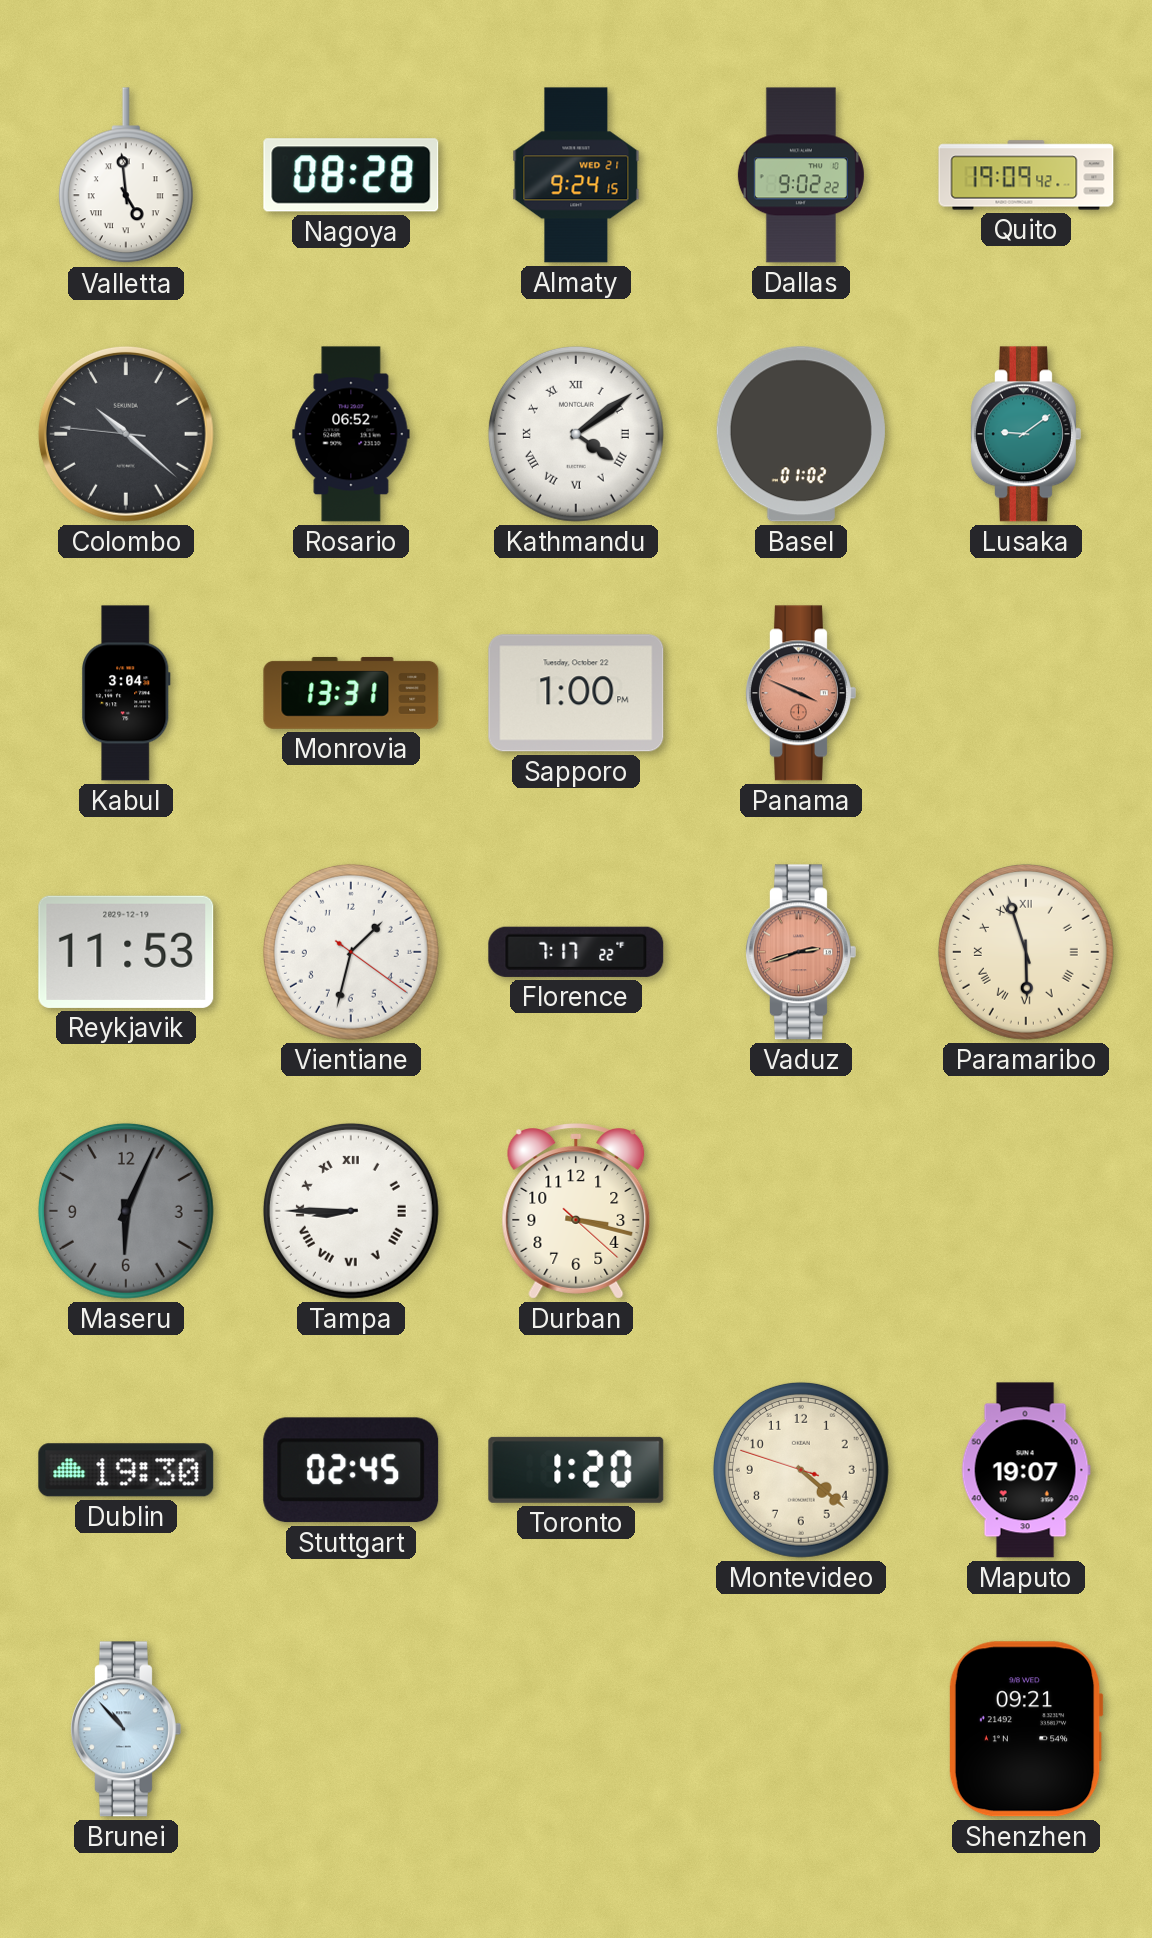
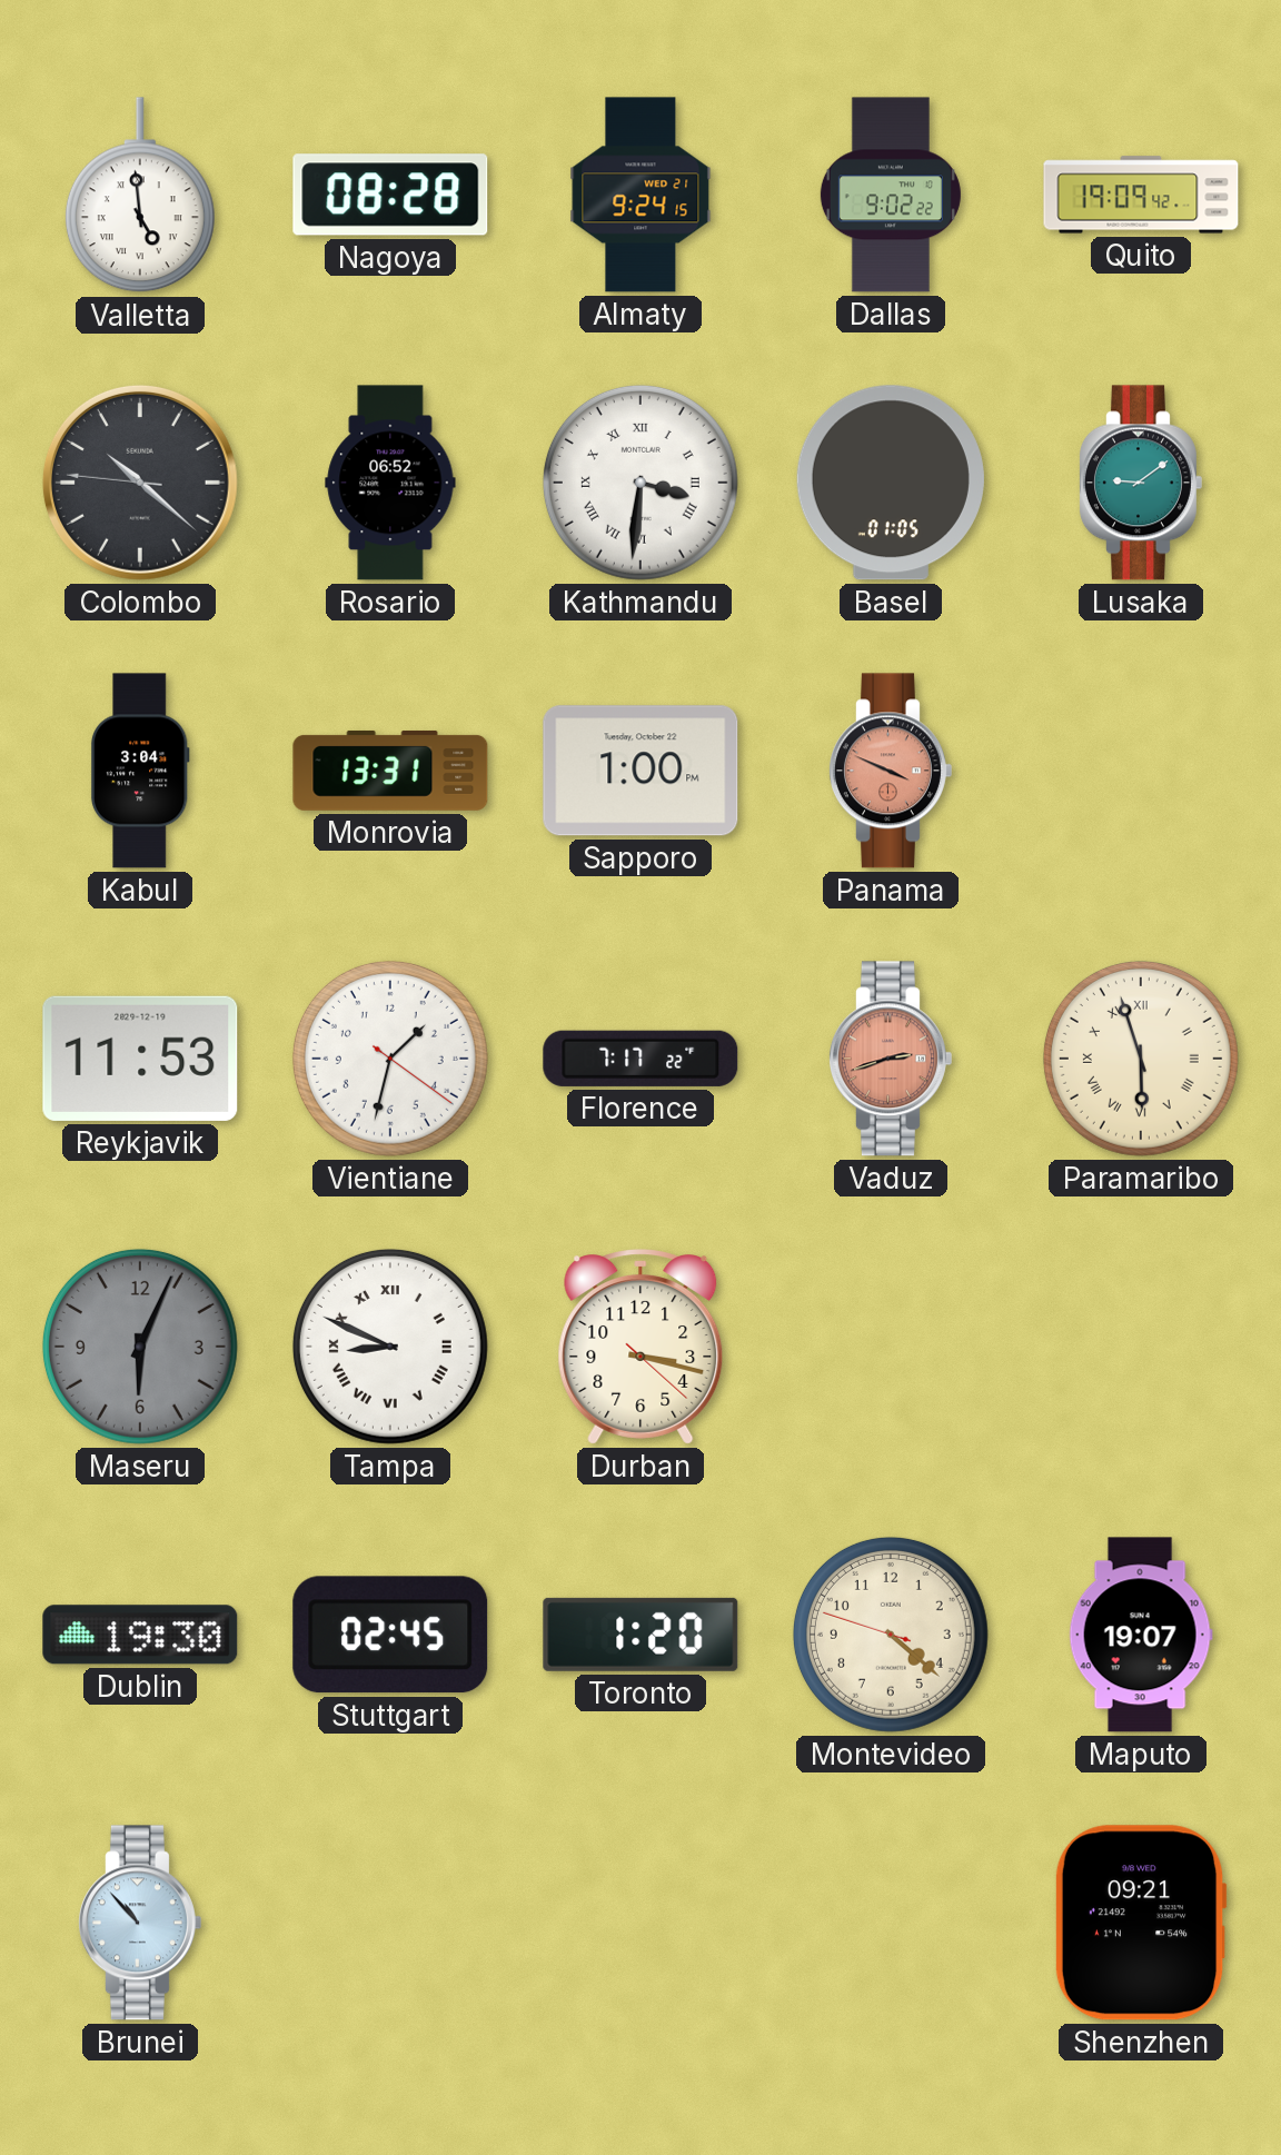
Kathmandu: 4:09 -> 3:31 (640, 483)
Basel: 01:02 -> 01:05 (891, 483)
Tampa: 8:45 -> 8:49 (390, 1347)
